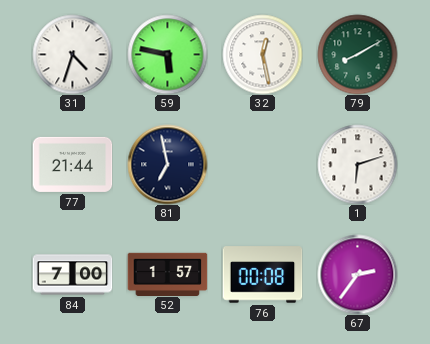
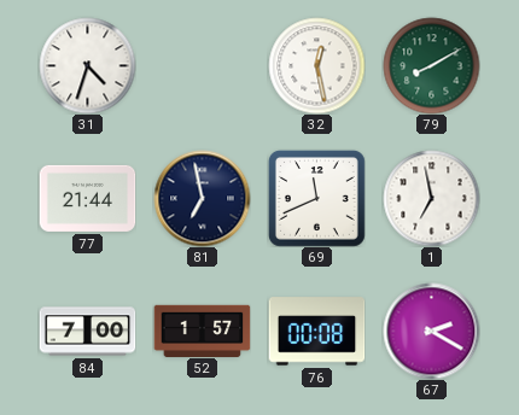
59: 5:47 -> none (167, 54)
69: none -> 11:41 (317, 199)
1: 6:12 -> 6:58 (431, 198)
67: 2:36 -> 2:20 (431, 331)
